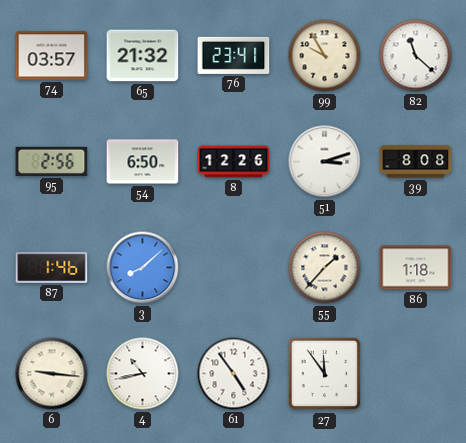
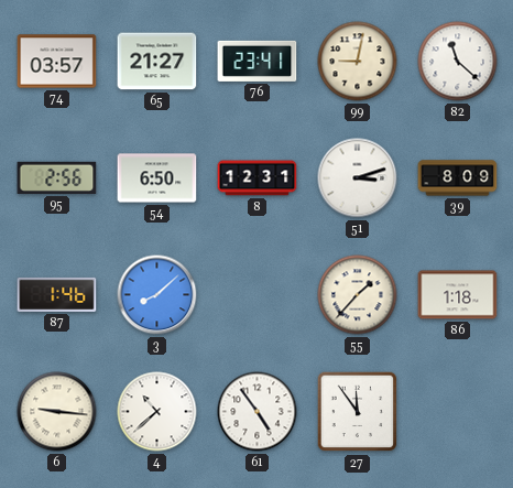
65: 21:32 -> 21:27 (157, 62)
99: 9:55 -> 9:02 (358, 62)
8: 12:26 -> 12:31 (258, 178)
39: 8:08 -> 8:09 (458, 178)
4: 10:43 -> 10:38 (157, 412)
